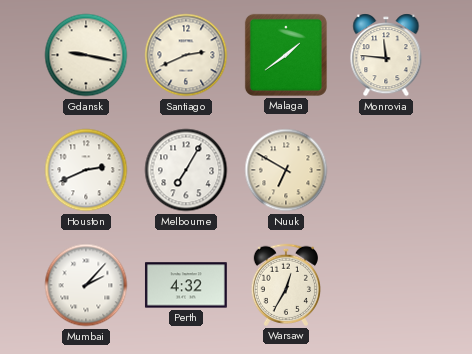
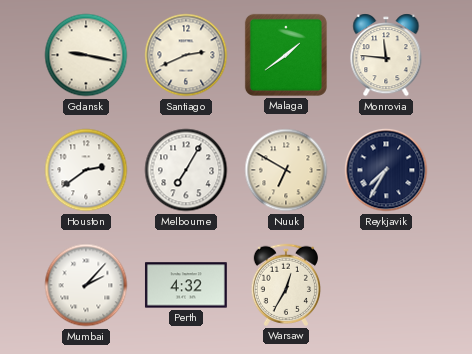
Houston: 2:41 -> 2:39 (86, 170)
Reykjavik: none -> 7:35 (386, 170)
